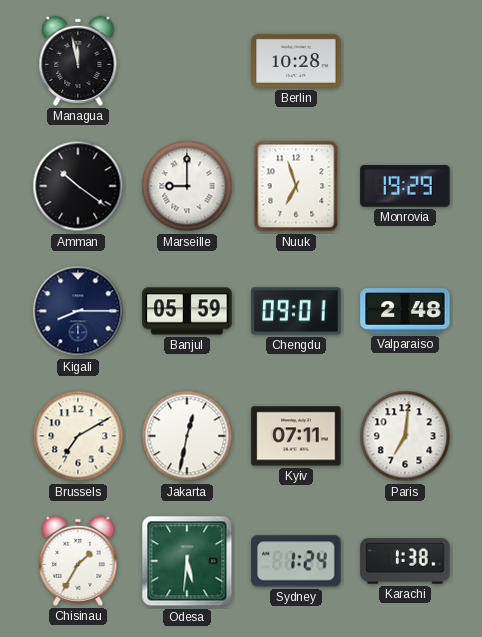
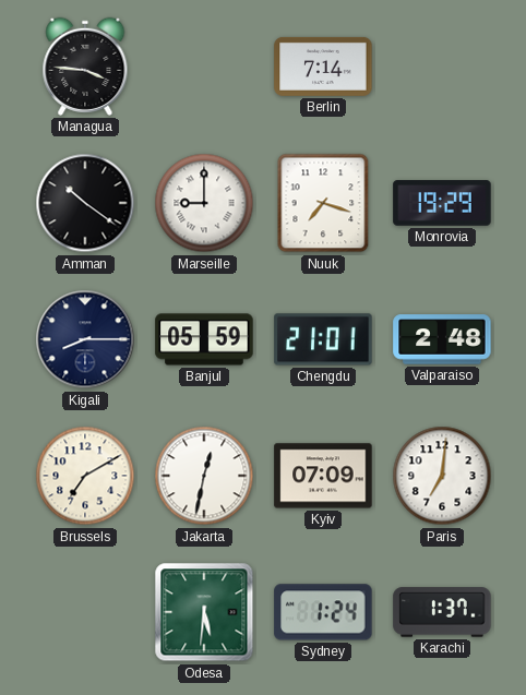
Managua: 11:58 -> 3:46 (85, 67)
Berlin: 10:28 -> 7:14 (323, 67)
Nuuk: 6:57 -> 7:18 (323, 203)
Chengdu: 09:01 -> 21:01 (323, 339)
Kyiv: 07:11 -> 07:09 (323, 476)
Chisinau: 1:35 -> none (78, 561)
Karachi: 1:38 -> 1:37 (442, 612)
